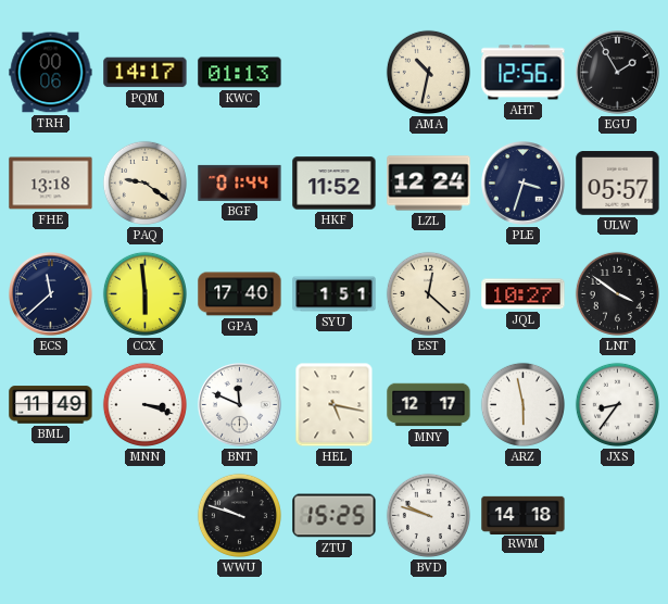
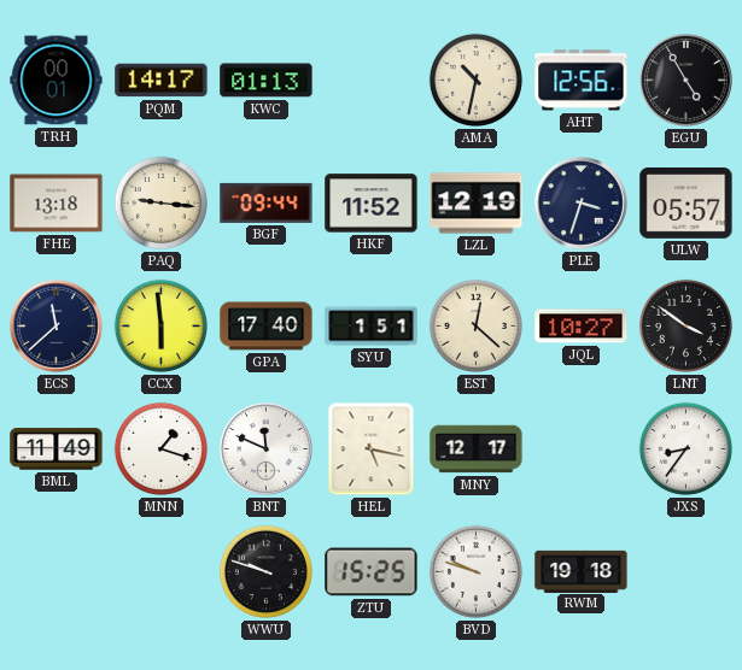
TRH: 00:06 -> 00:01 (57, 81)
EGU: 1:55 -> 4:55 (687, 81)
PAQ: 9:21 -> 9:16 (160, 202)
BGF: 01:44 -> 09:44 (267, 202)
LZL: 12:24 -> 12:19 (477, 204)
MNN: 3:18 -> 1:18 (160, 448)
ARZ: 5:58 -> none (522, 404)
RWM: 14:18 -> 19:18 (582, 571)
